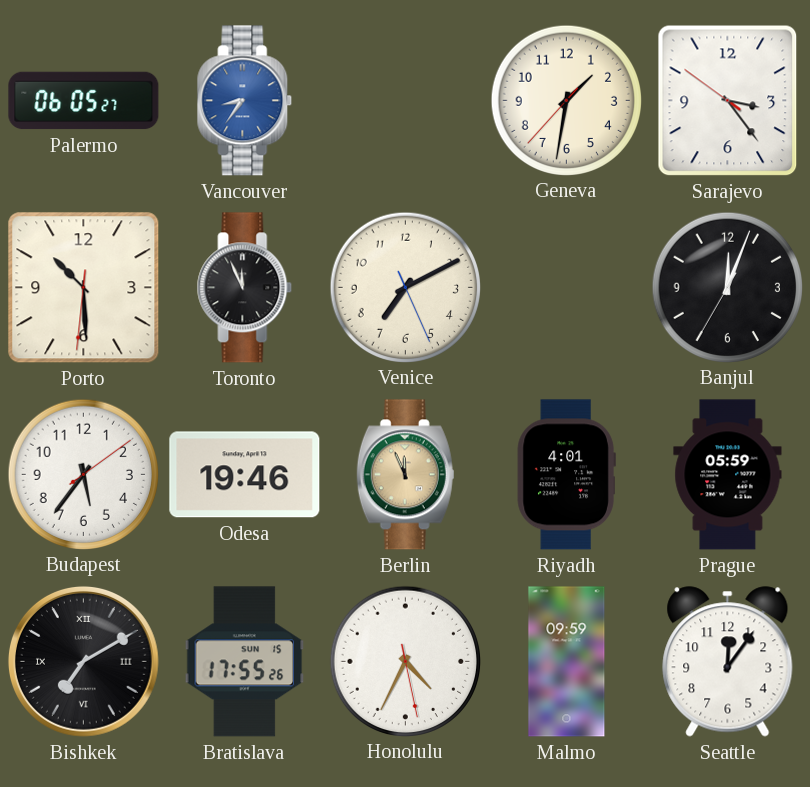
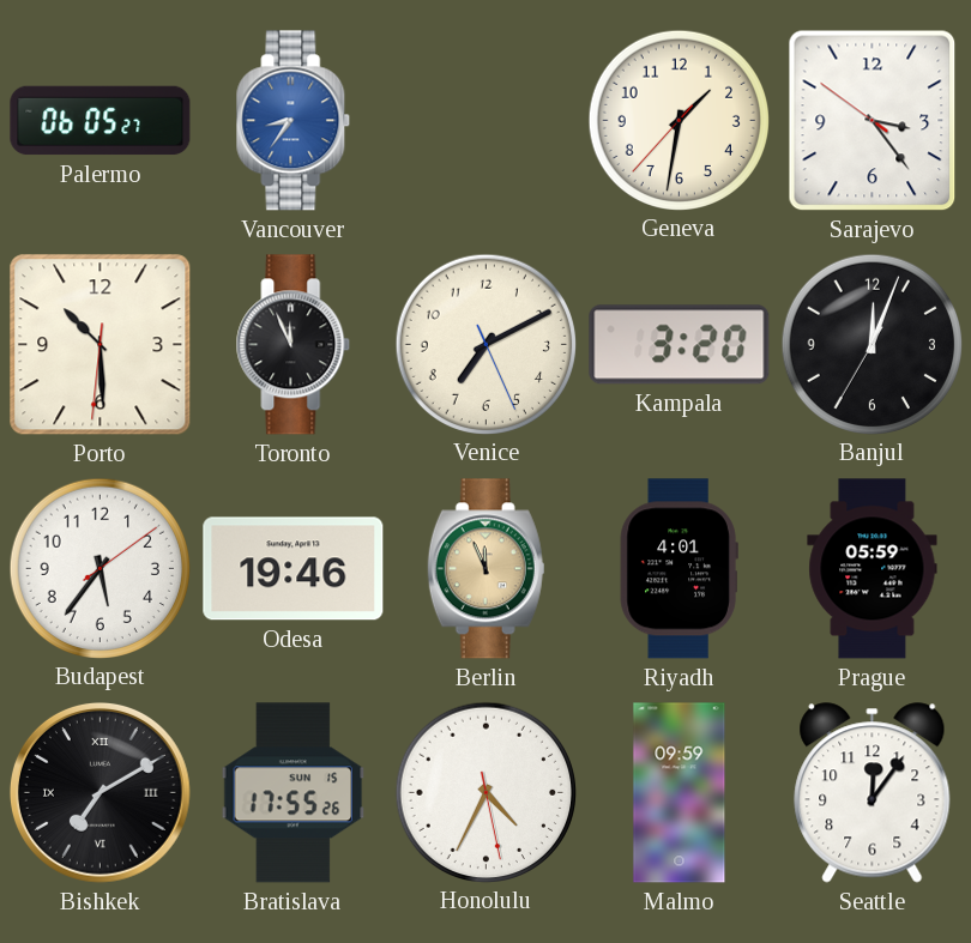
Kampala: none -> 3:20 (680, 345)
